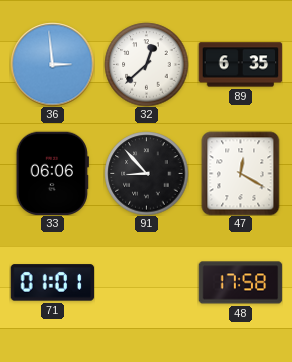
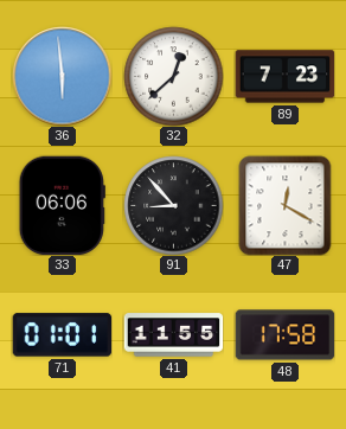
36: 2:59 -> 5:59 (62, 76)
89: 6:35 -> 7:23 (284, 77)
41: none -> 11:55 (173, 335)
